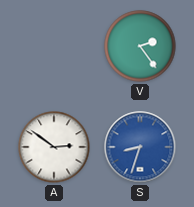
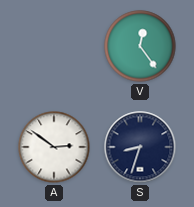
V: 2:24 -> 12:24 (140, 46)
S dial: blue -> navy (140, 147)
